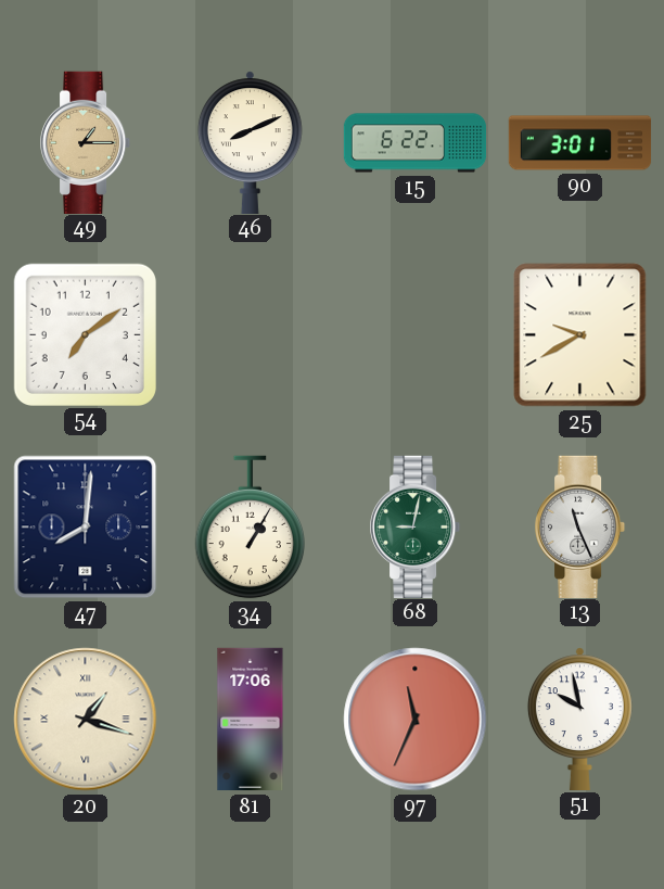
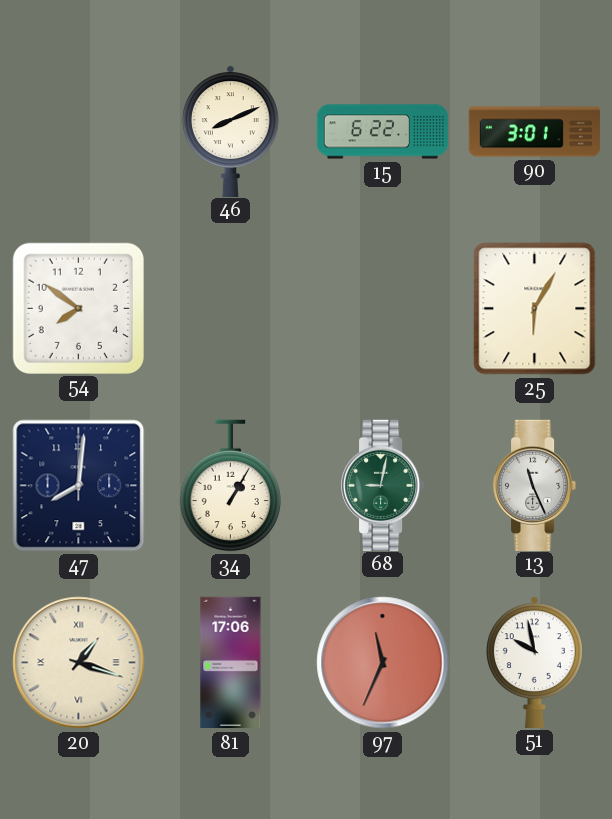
49: 1:15 -> none (87, 142)
54: 7:09 -> 7:51 (78, 308)
25: 9:40 -> 6:05 (535, 309)
